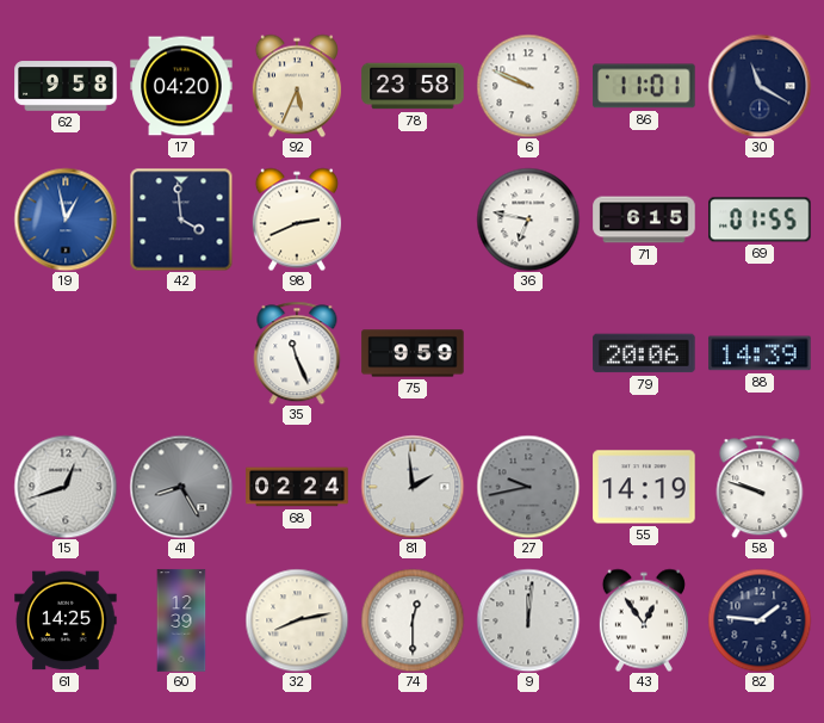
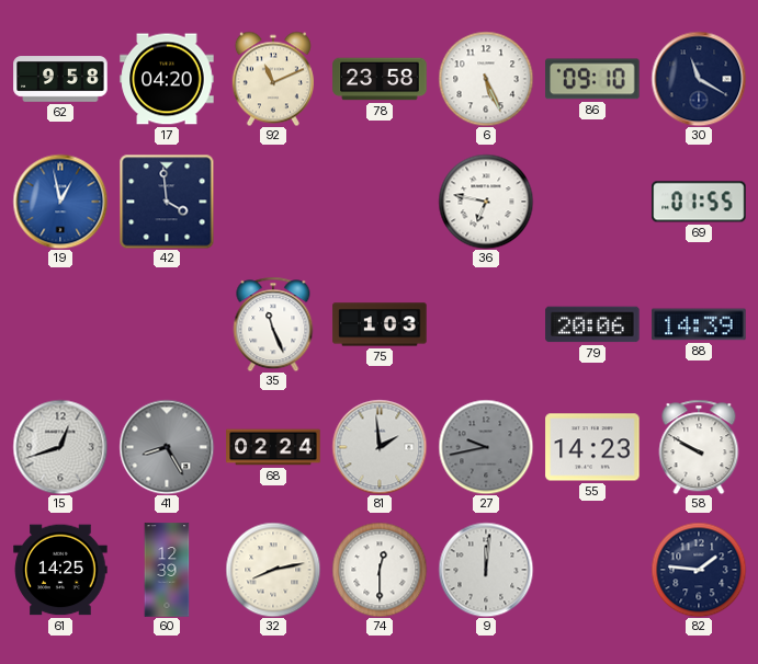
92: 5:34 -> 11:11 (273, 79)
6: 9:49 -> 5:26 (486, 79)
86: 11:01 -> 09:10 (592, 79)
98: 2:41 -> none (297, 220)
71: 6:15 -> none (644, 220)
75: 9:59 -> 1:03 (380, 324)
55: 14:19 -> 14:23 (592, 447)
58: 9:48 -> 9:50 (699, 447)
43: 12:54 -> none (644, 620)
